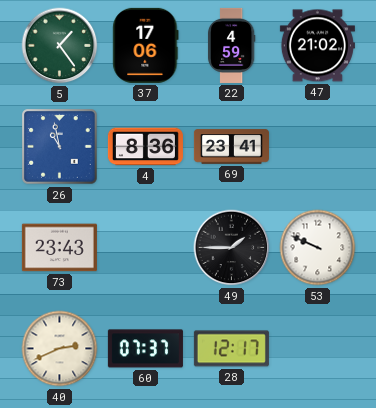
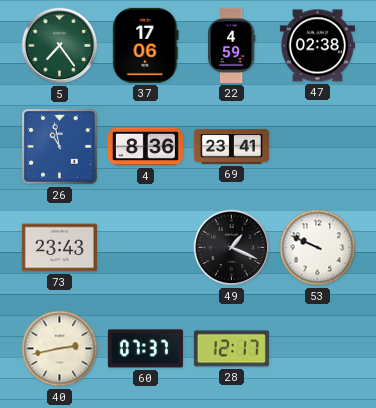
5: 1:24 -> 7:24 (60, 46)
47: 21:02 -> 02:38 (317, 46)
49: 1:45 -> 1:19 (232, 248)
40: 2:41 -> 2:43 (60, 349)
